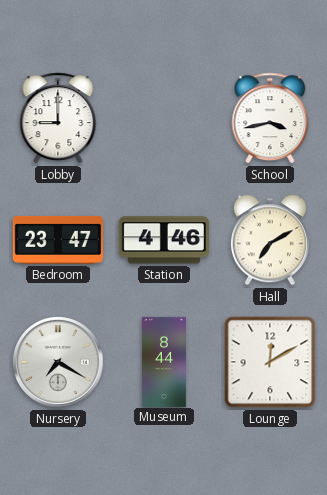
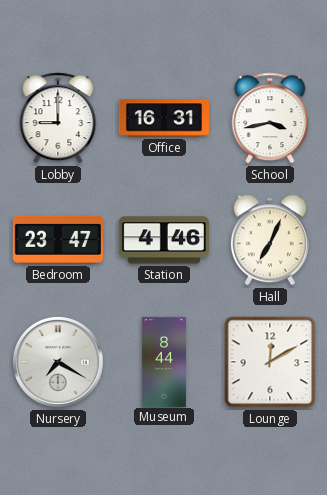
Office: none -> 16:31 (163, 118)
Hall: 7:10 -> 7:04 (270, 240)
